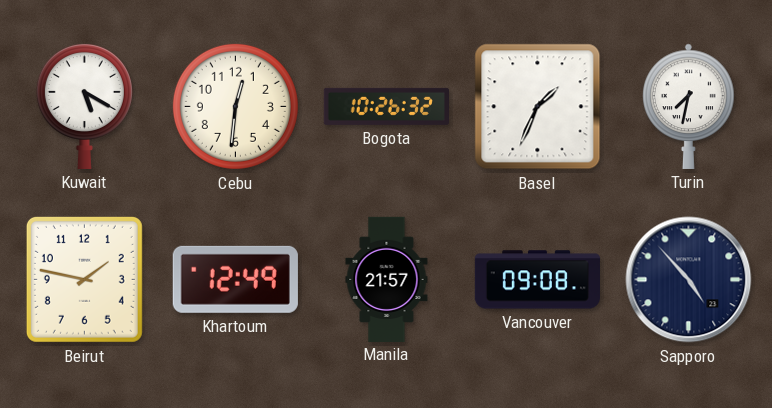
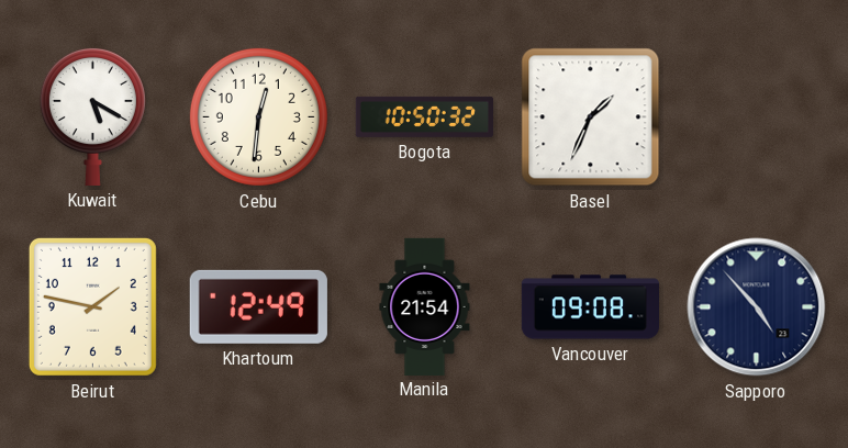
Bogota: 10:26 -> 10:50 (424, 116)
Turin: 7:32 -> none (689, 106)
Manila: 21:57 -> 21:54 (425, 306)
